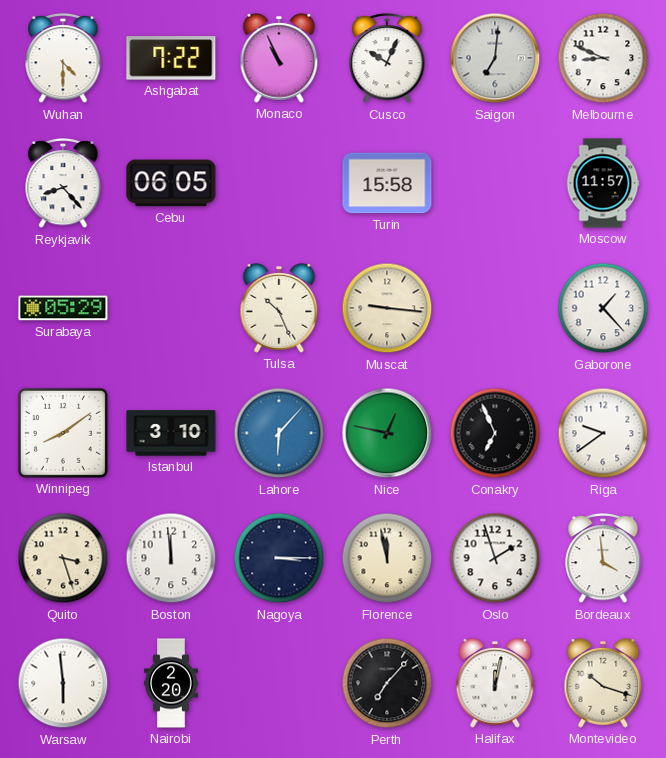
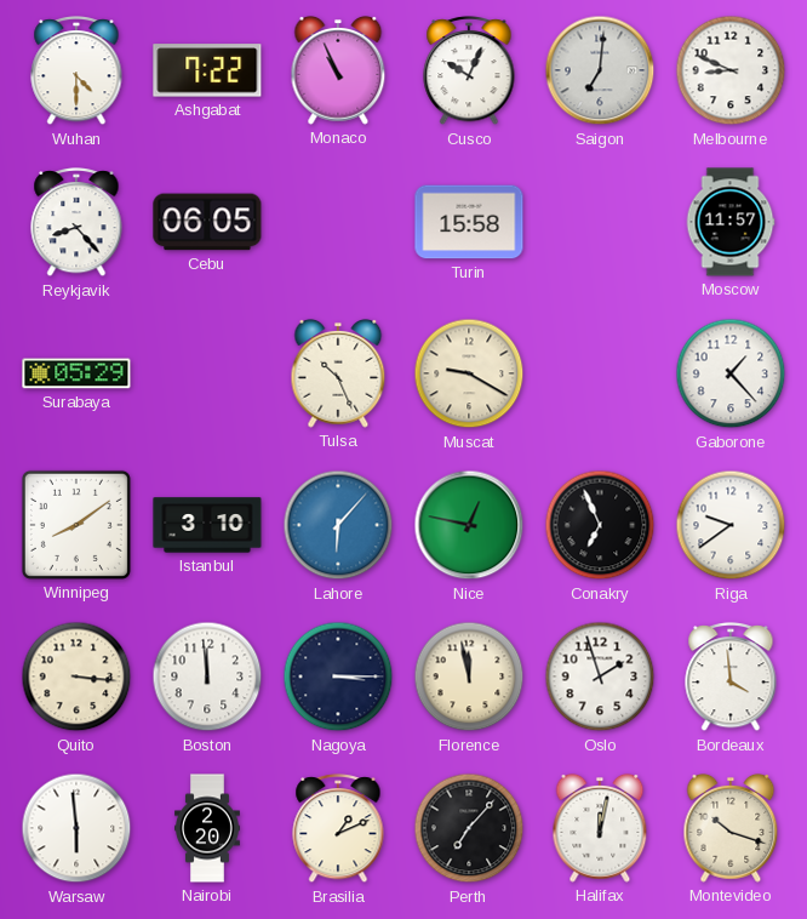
Muscat: 9:16 -> 9:20 (469, 373)
Quito: 3:27 -> 3:16 (76, 677)
Brasilia: none -> 1:11 (338, 829)
